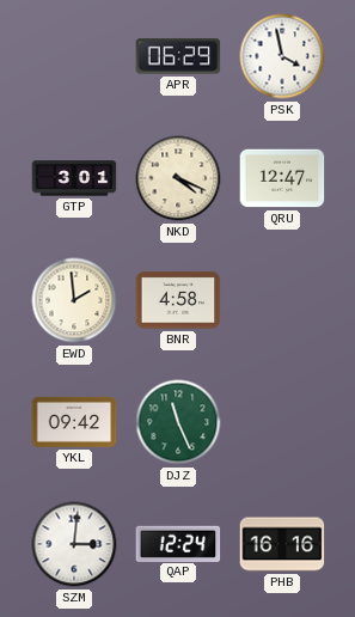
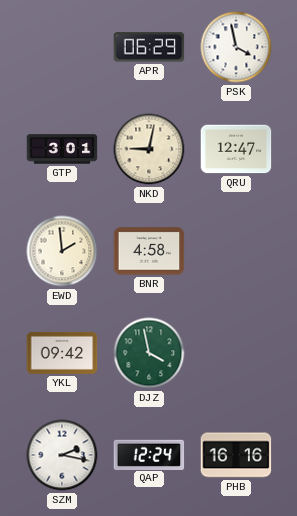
NKD: 4:19 -> 9:02 (149, 149)
DJZ: 11:26 -> 3:58 (149, 353)
SZM: 3:01 -> 2:17 (62, 455)
